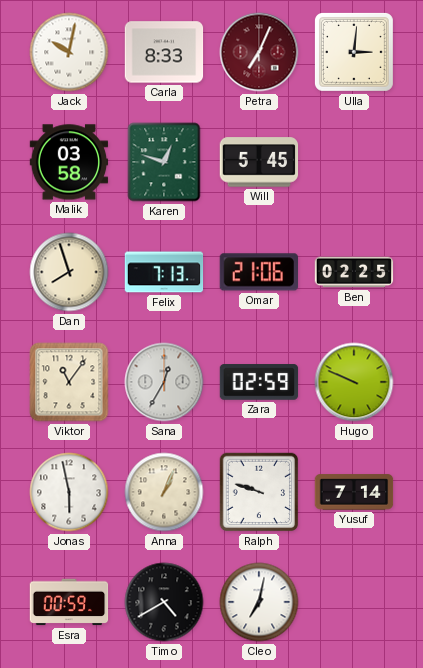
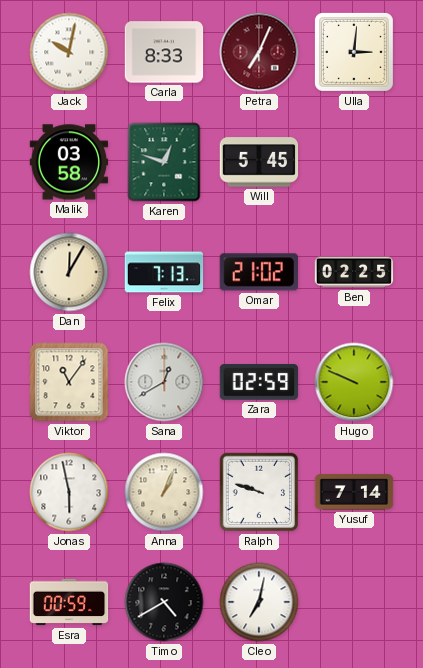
Dan: 7:57 -> 12:05 (69, 272)
Omar: 21:06 -> 21:02 (258, 272)
Sana: 12:35 -> 12:40 (164, 382)
